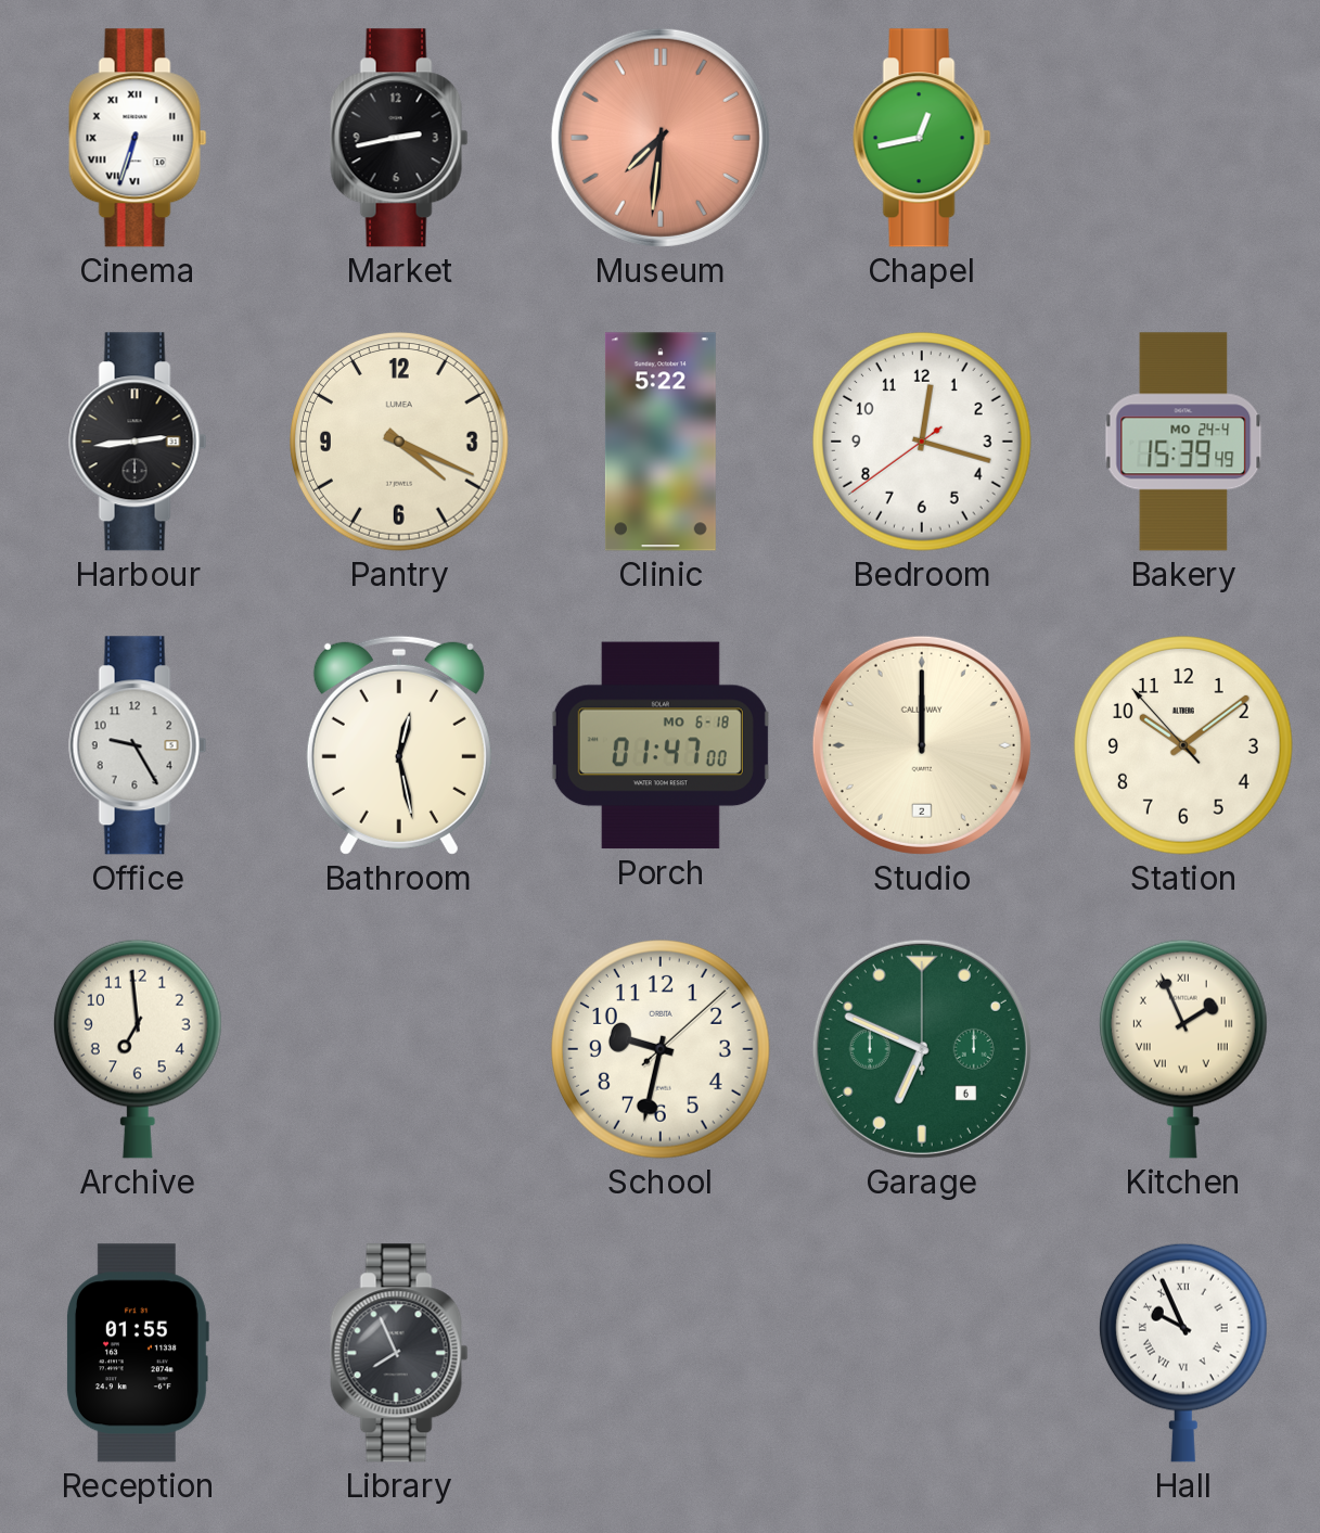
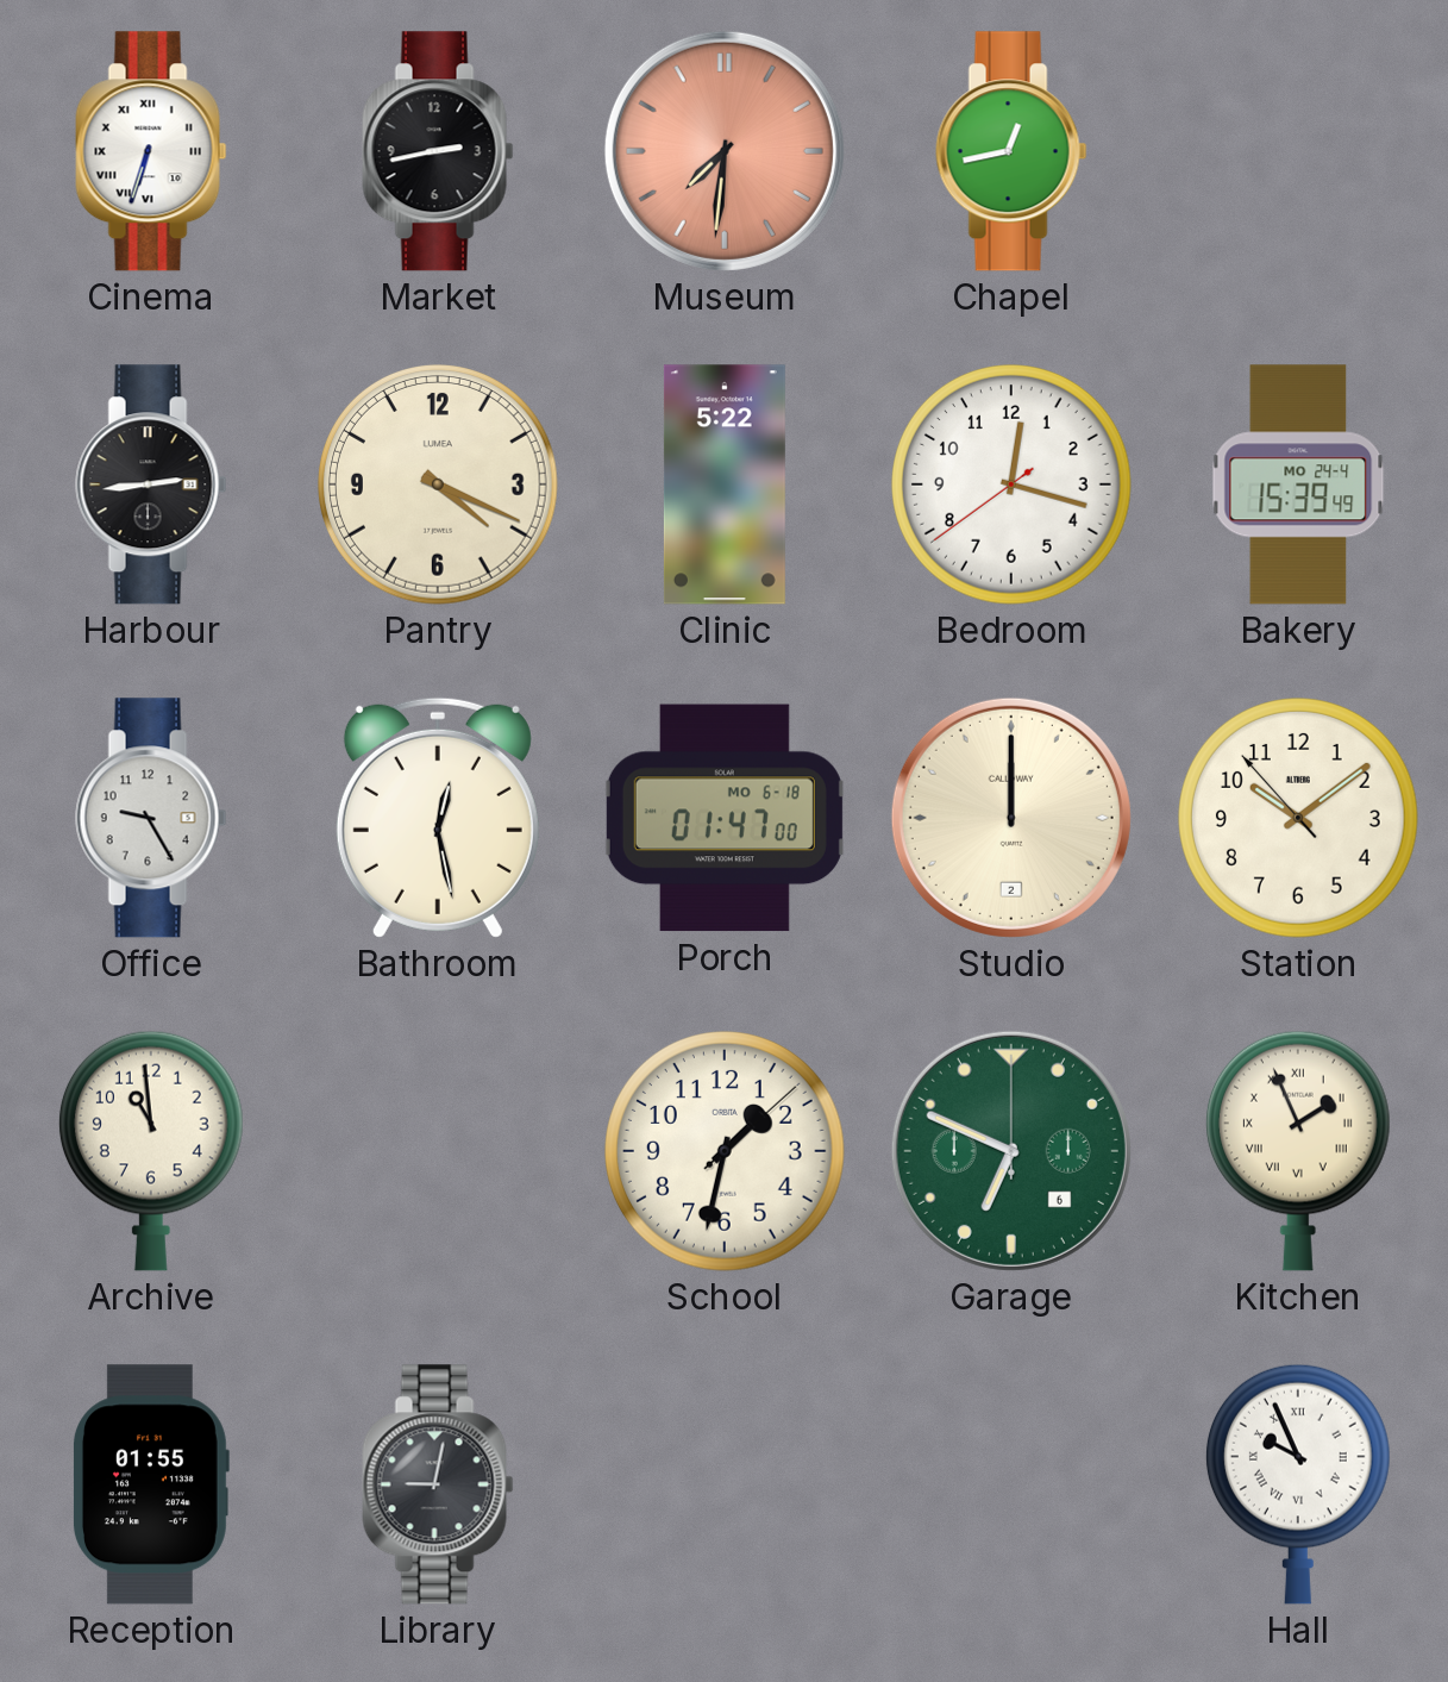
Archive: 6:59 -> 10:59 (151, 1151)
School: 9:32 -> 1:32 (726, 1152)
Library: 7:56 -> 9:02 (438, 1484)
